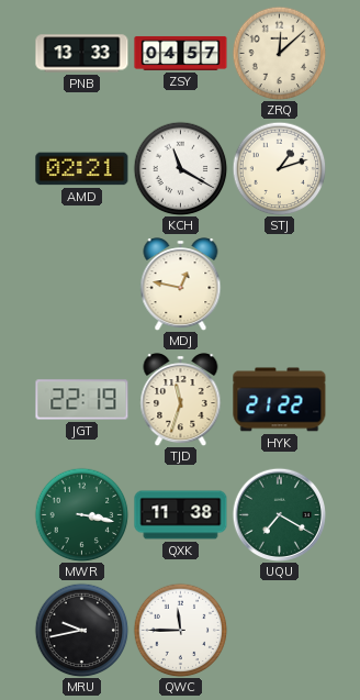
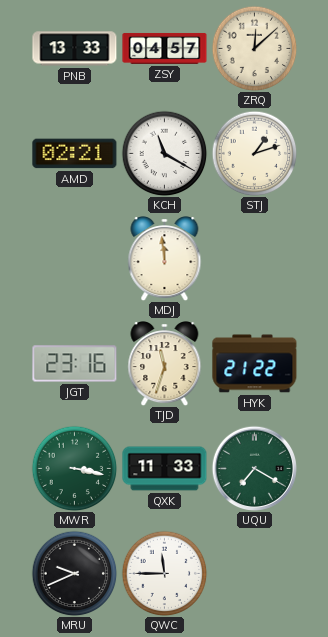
MDJ: 12:47 -> 11:59 (165, 259)
JGT: 22:19 -> 23:16 (75, 364)
QXK: 11:38 -> 11:33 (165, 469)
MRU: 9:43 -> 9:41 (74, 573)
